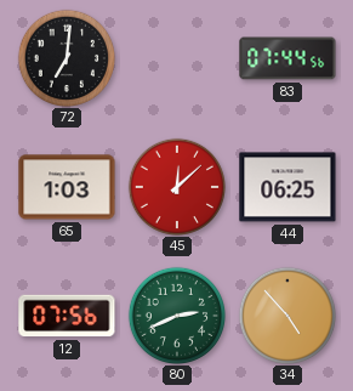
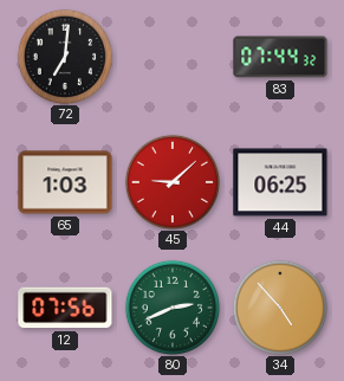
83: 07:44:56 -> 07:44:32 (280, 57)
45: 12:08 -> 9:08 (171, 181)
